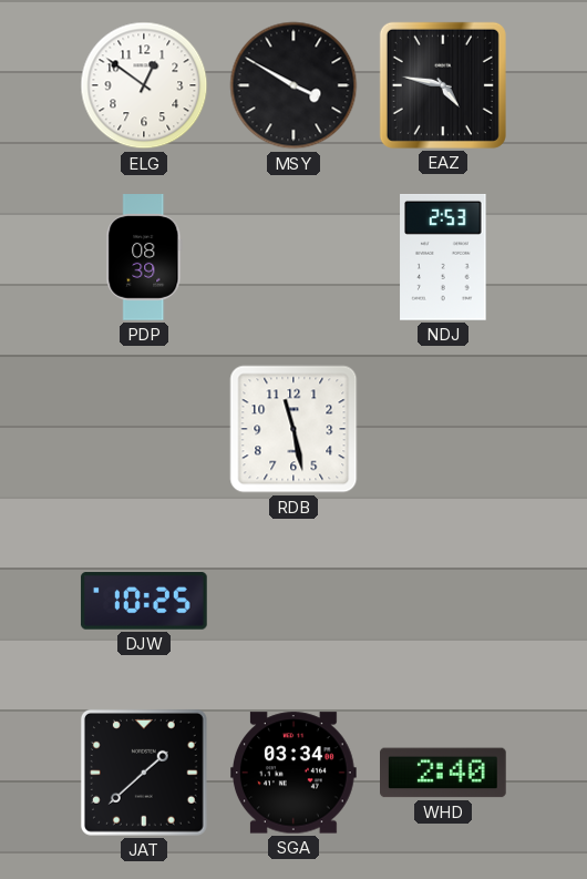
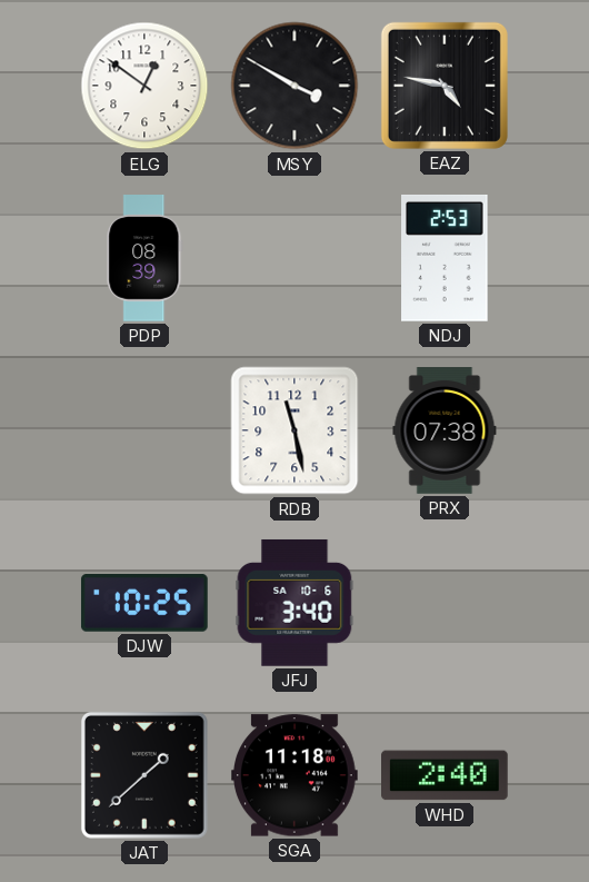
PRX: none -> 07:38 (445, 430)
JFJ: none -> 3:40 (294, 603)
SGA: 03:34 -> 11:18 (296, 775)
